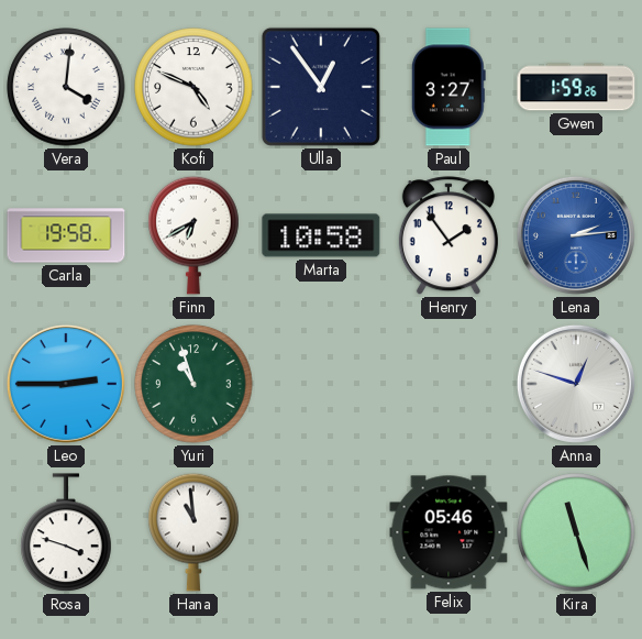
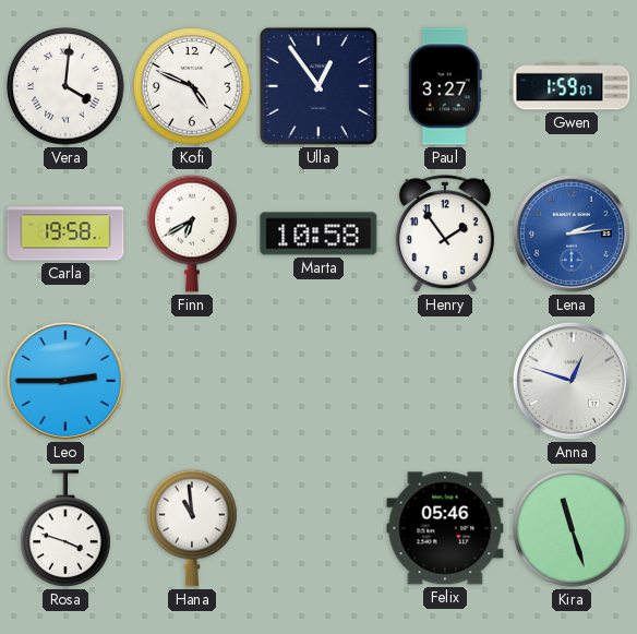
Gwen: 1:59:26 -> 1:59:07 (572, 86)
Yuri: 10:57 -> none (193, 384)
